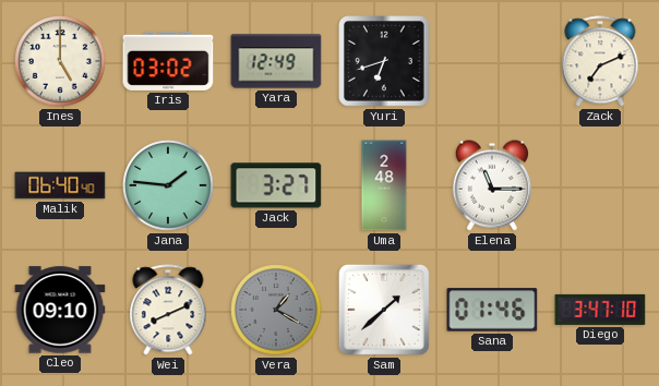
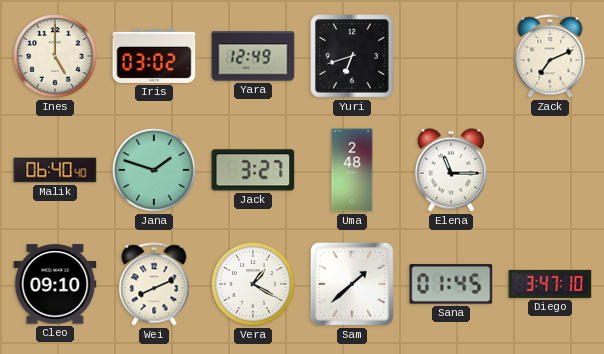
Jana: 1:46 -> 1:48 (155, 171)
Vera dial: grey -> white (254, 285)
Sana: 01:46 -> 01:45 (451, 284)
